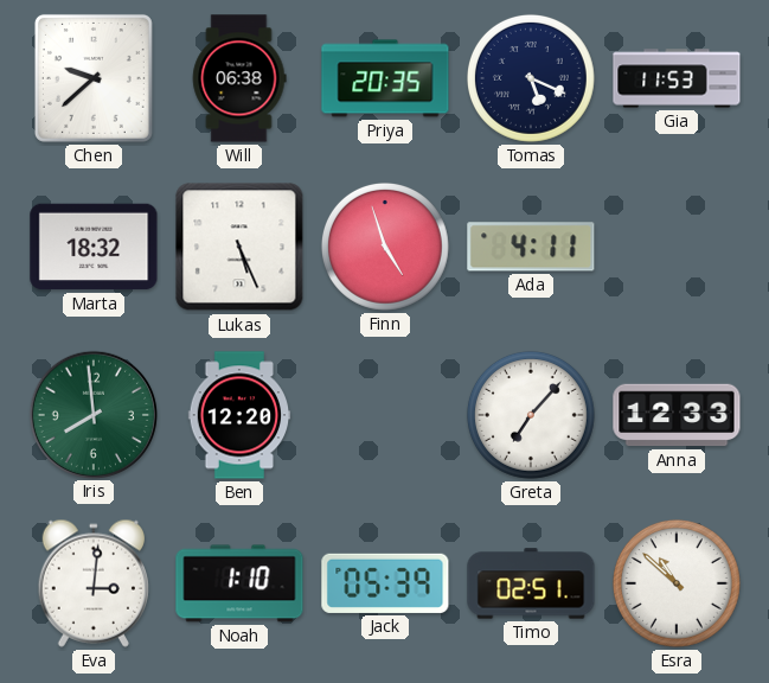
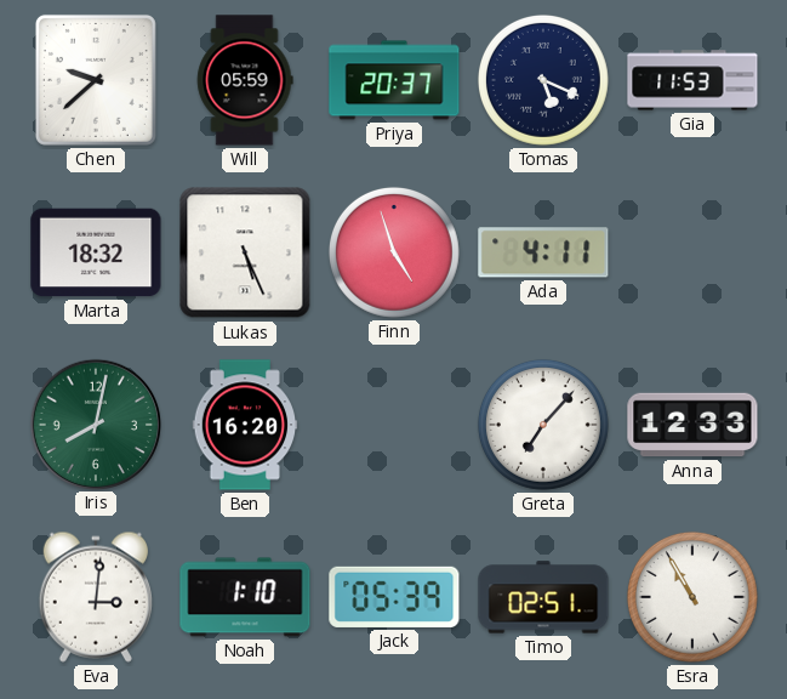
Will: 06:38 -> 05:59 (245, 80)
Priya: 20:35 -> 20:37 (394, 80)
Iris: 7:59 -> 8:02 (95, 424)
Ben: 12:20 -> 16:20 (245, 425)
Esra: 10:52 -> 10:55 (692, 597)
